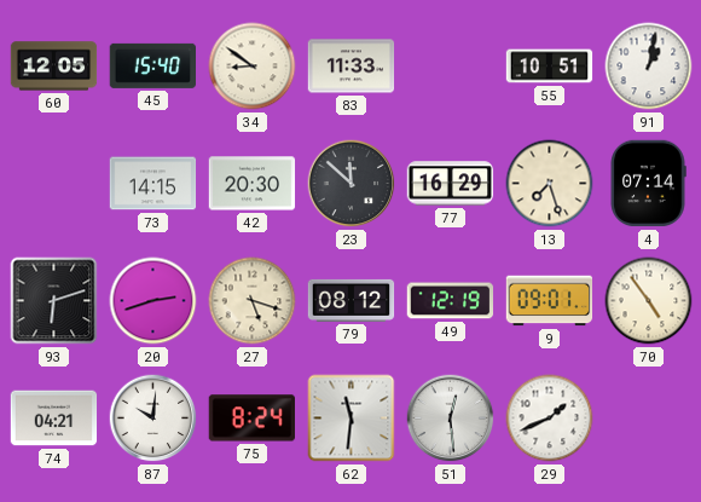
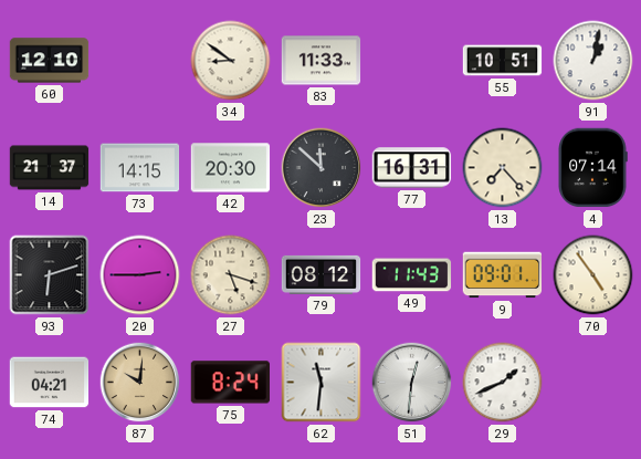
60: 12:05 -> 12:10 (50, 61)
45: 15:40 -> none (152, 65)
14: none -> 21:37 (50, 168)
77: 16:29 -> 16:31 (412, 168)
13: 7:27 -> 7:23 (503, 168)
20: 2:42 -> 2:45 (140, 275)
49: 12:19 -> 11:43 (412, 275)
87 dial: white -> champagne (140, 383)
51: 12:29 -> 12:31 (412, 383)
